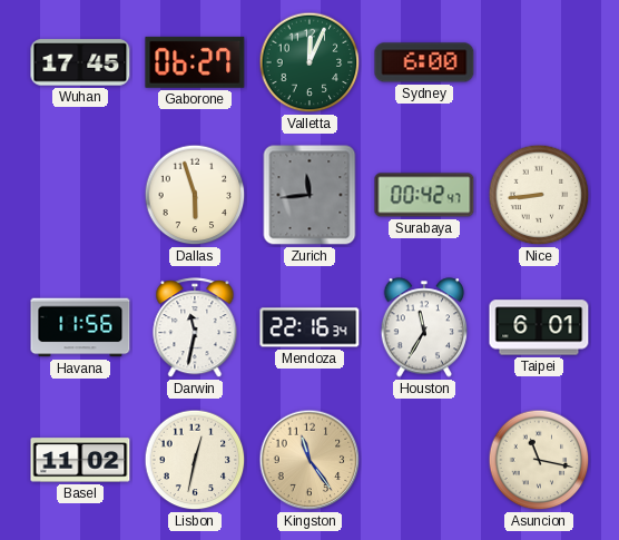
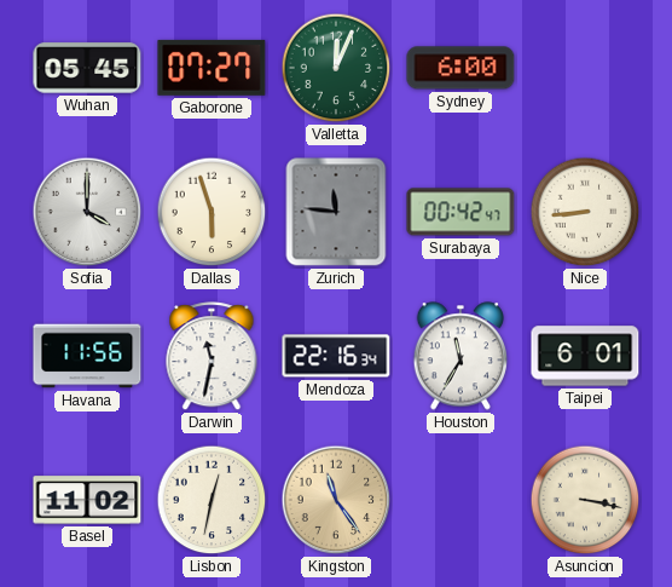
Wuhan: 17:45 -> 05:45 (87, 68)
Gaborone: 06:27 -> 07:27 (212, 68)
Sofia: none -> 4:00 (87, 212)
Zurich: 11:44 -> 11:46 (336, 212)
Asuncion: 11:17 -> 3:17 (585, 500)
